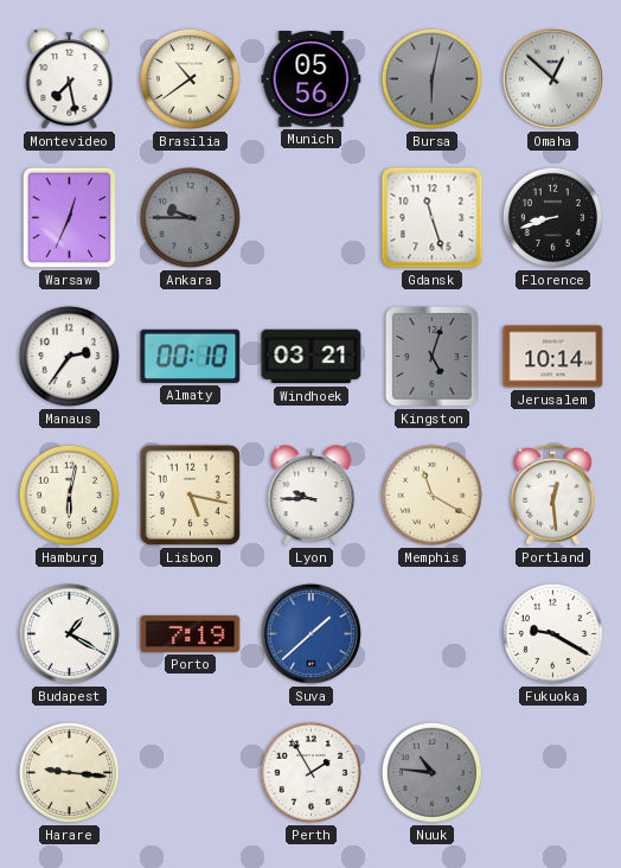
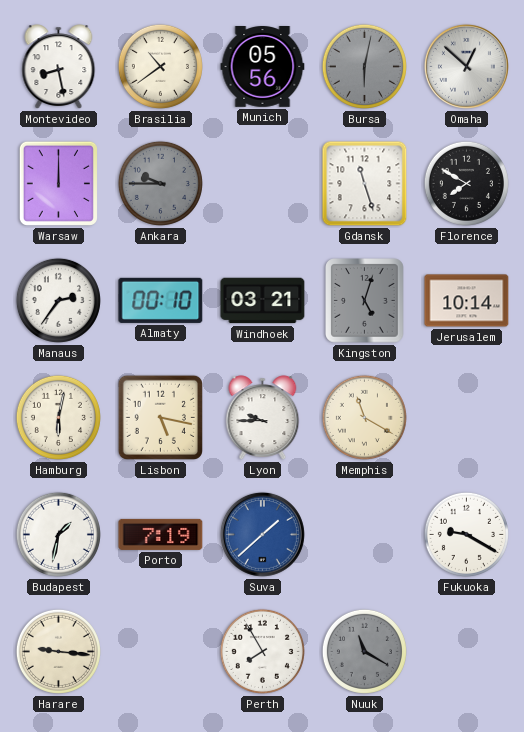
Montevideo: 7:28 -> 8:28 (59, 67)
Warsaw: 12:34 -> 12:00 (58, 183)
Florence: 8:42 -> 7:50 (466, 183)
Portland: 12:29 -> none (552, 494)
Budapest: 1:20 -> 1:32 (58, 534)
Perth: 1:55 -> 7:55 (262, 651)
Nuuk: 10:46 -> 11:20 (364, 651)
